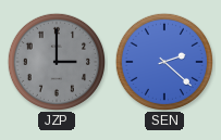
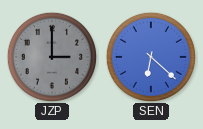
SEN: 2:22 -> 6:22 (150, 56)
